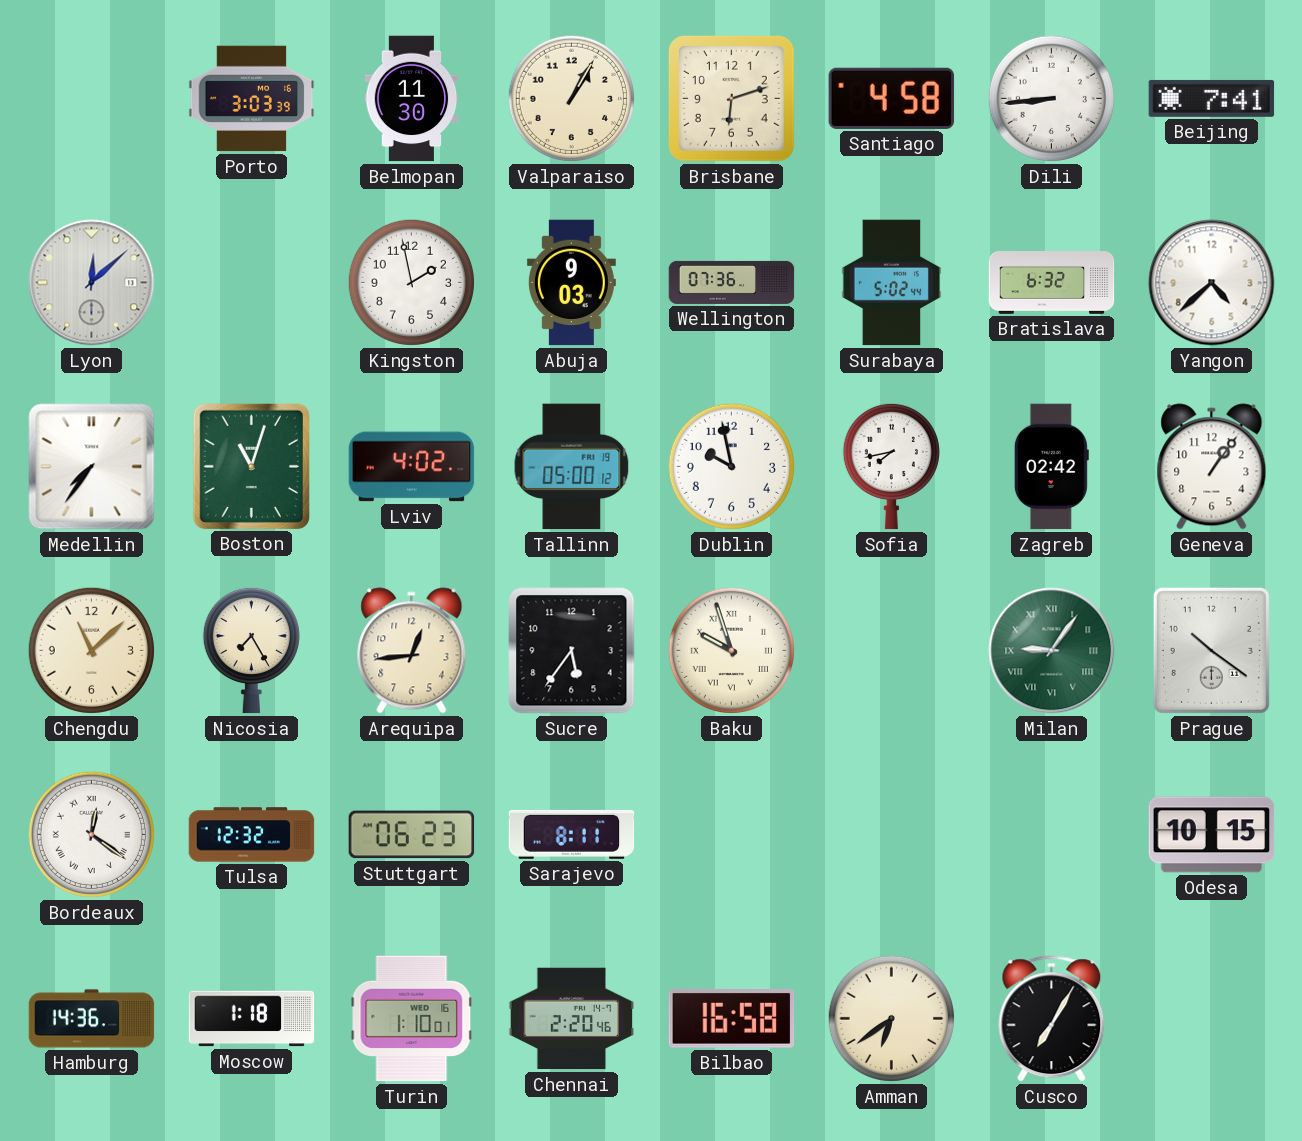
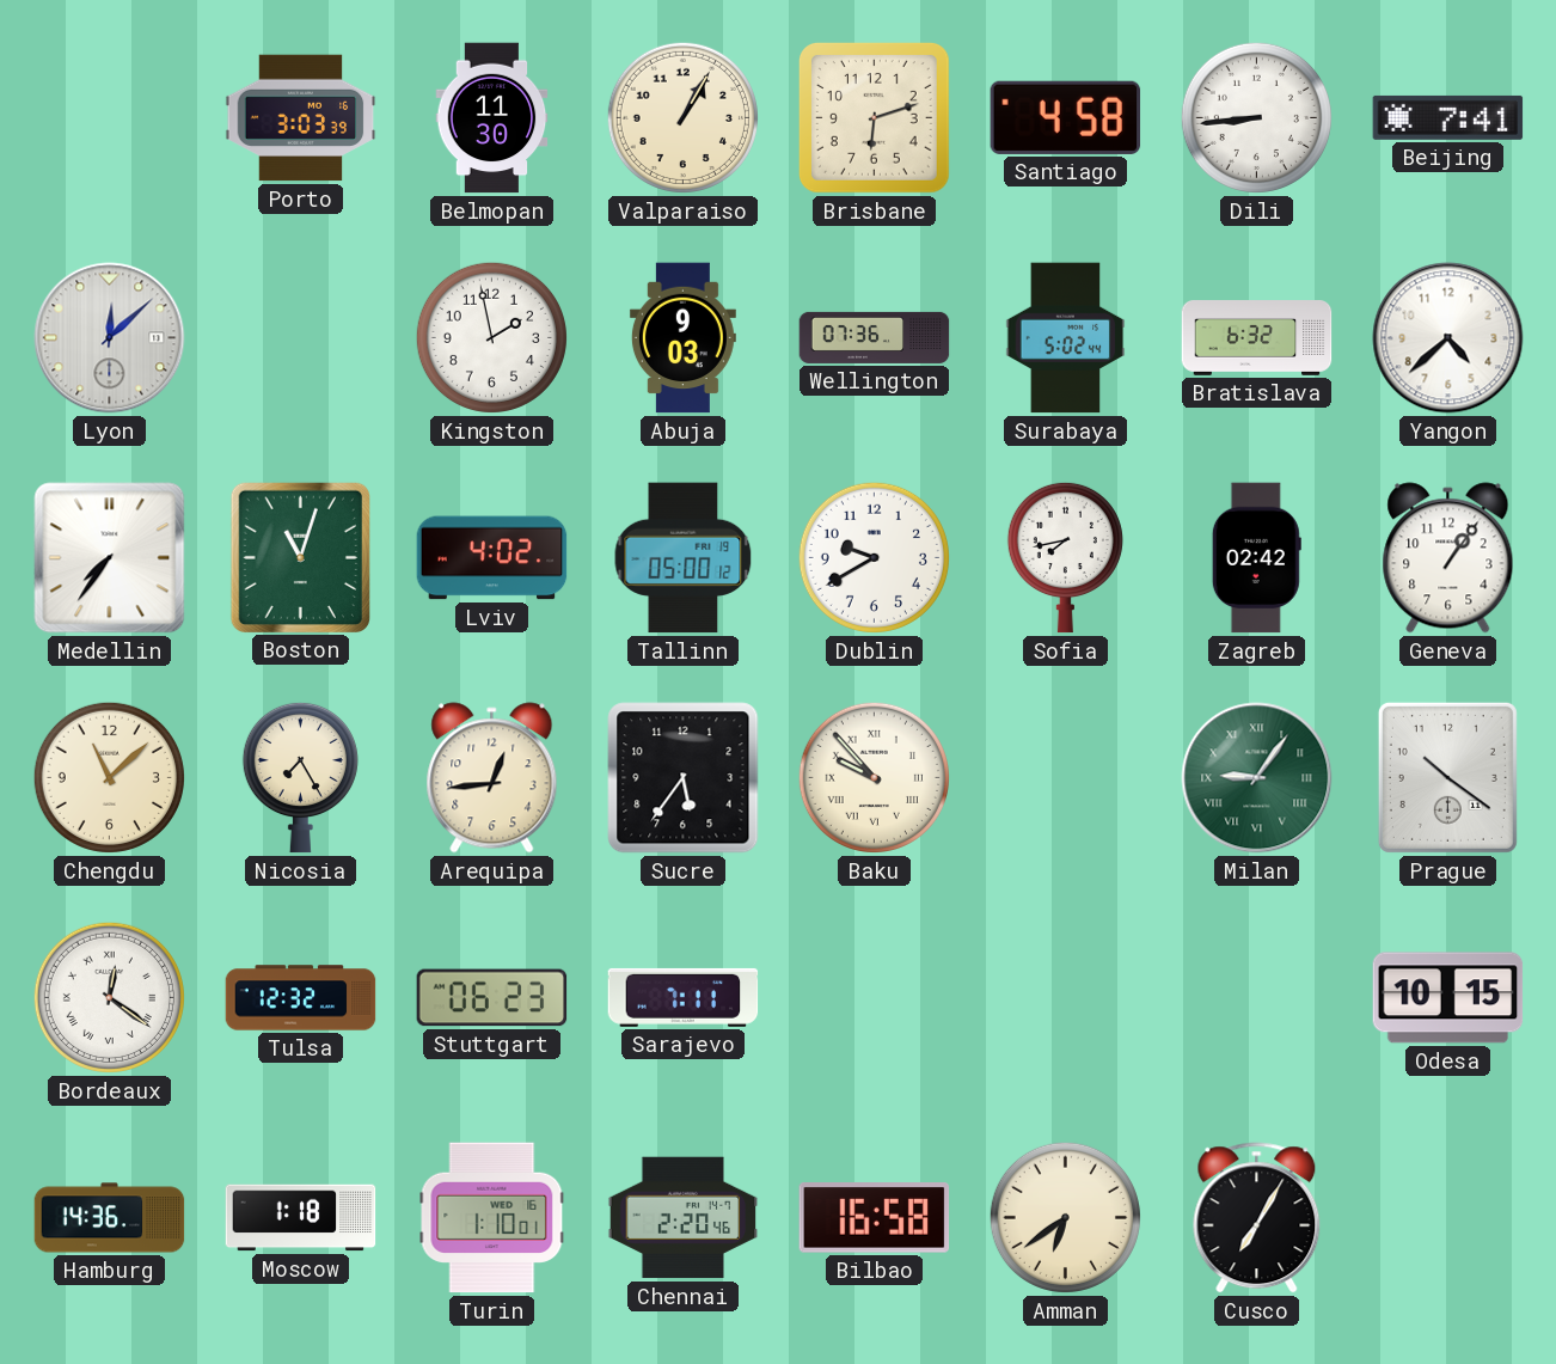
Dublin: 9:58 -> 9:40 (874, 557)
Baku: 9:57 -> 9:53 (874, 777)
Sarajevo: 8:11 -> 7:11 (684, 997)
